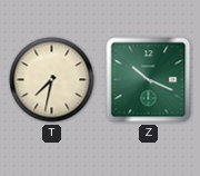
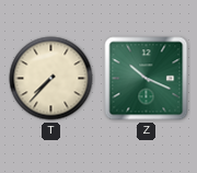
T: 7:32 -> 7:37 (51, 79)
